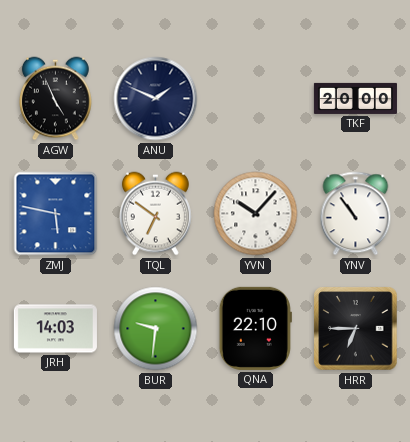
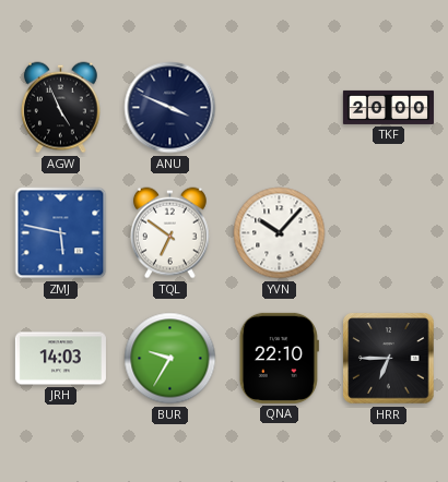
ANU: 1:49 -> 3:49 (170, 108)
YNV: 10:54 -> none (356, 214)
BUR: 9:31 -> 9:35 (170, 359)
